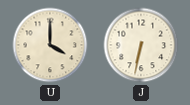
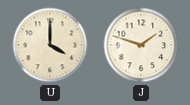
J: 6:32 -> 1:48 (141, 45)
